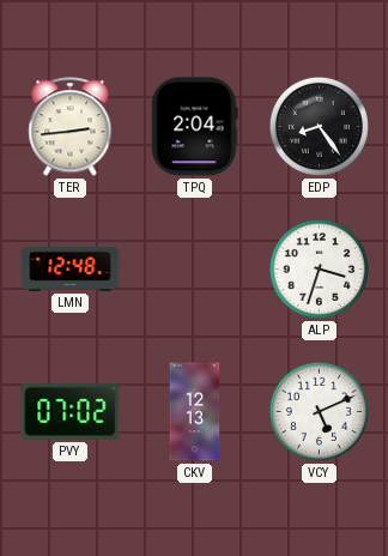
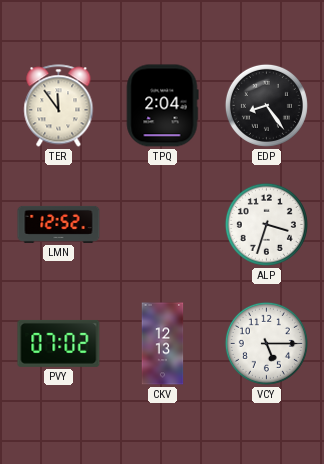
TER: 2:44 -> 11:54 (59, 106)
LMN: 12:48 -> 12:52 (59, 224)
VCY: 5:11 -> 5:15 (266, 343)
